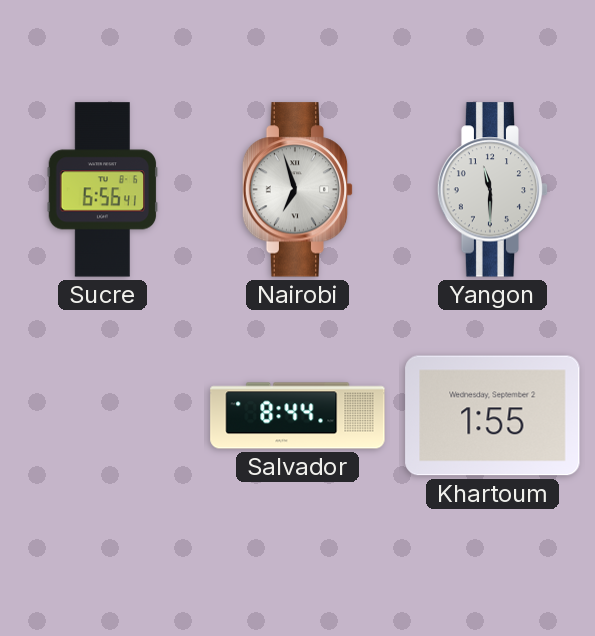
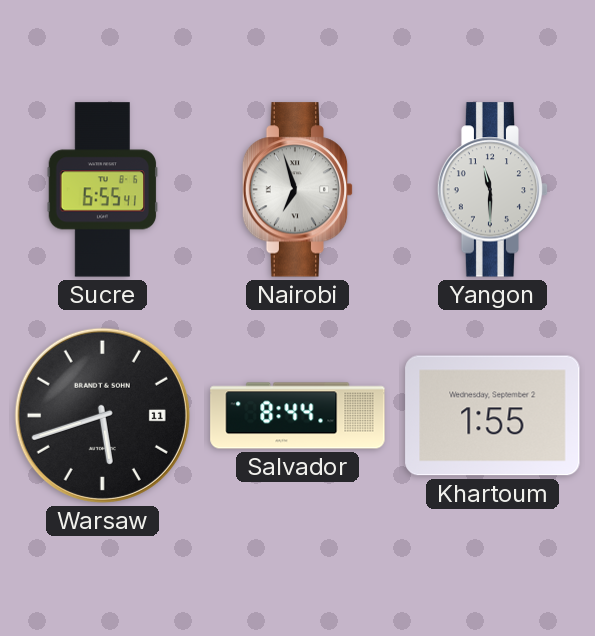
Sucre: 6:56 -> 6:55 (103, 190)
Warsaw: none -> 5:42 (102, 415)
